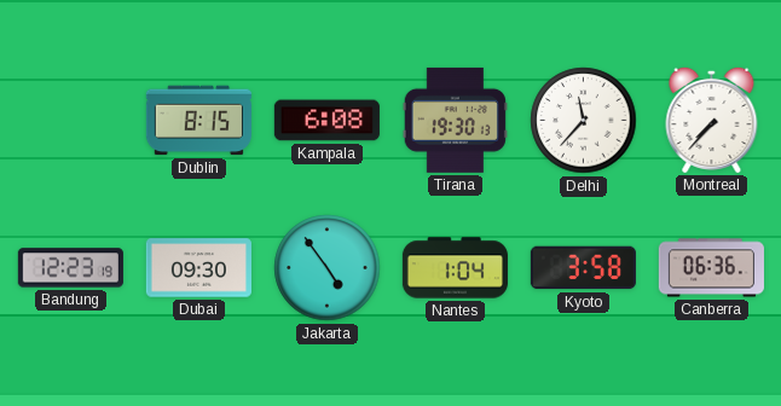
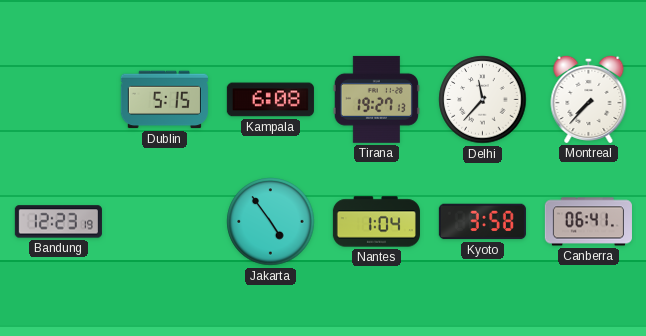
Dublin: 8:15 -> 5:15 (164, 100)
Tirana: 19:30 -> 19:27 (376, 99)
Dubai: 09:30 -> none (198, 268)
Canberra: 06:36 -> 06:41 (588, 222)
